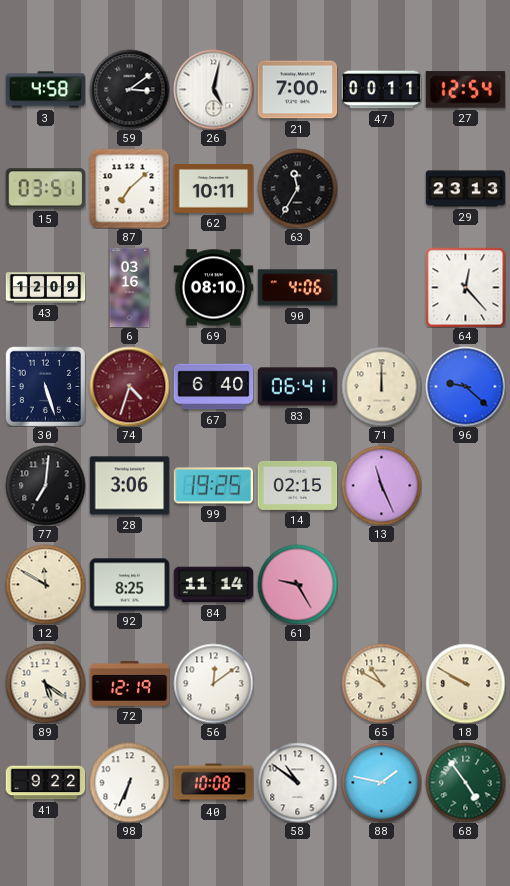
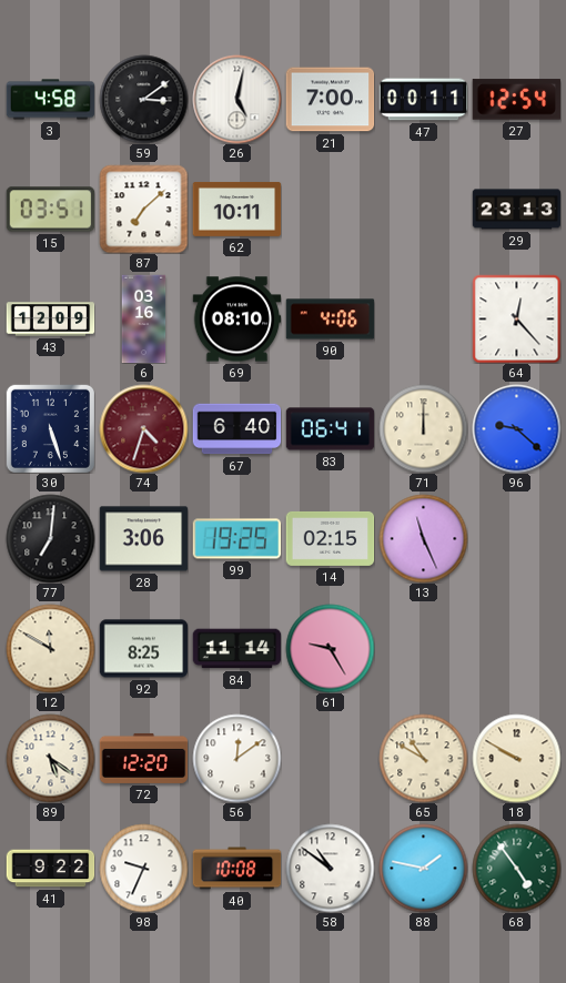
63: 11:35 -> none (297, 188)
72: 12:19 -> 12:20 (143, 758)
98: 6:34 -> 9:34 (143, 868)
